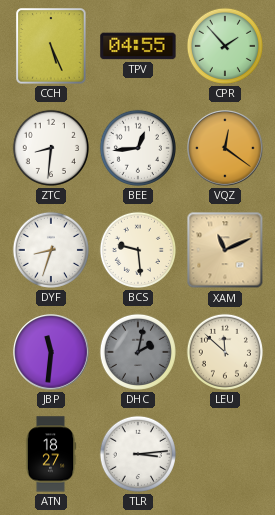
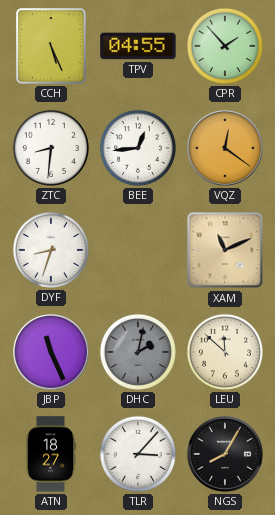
BCS: 9:29 -> none (138, 250)
JBP: 11:31 -> 11:26 (52, 353)
TLR: 3:14 -> 3:07 (138, 454)
NGS: none -> 8:05 (226, 455)
